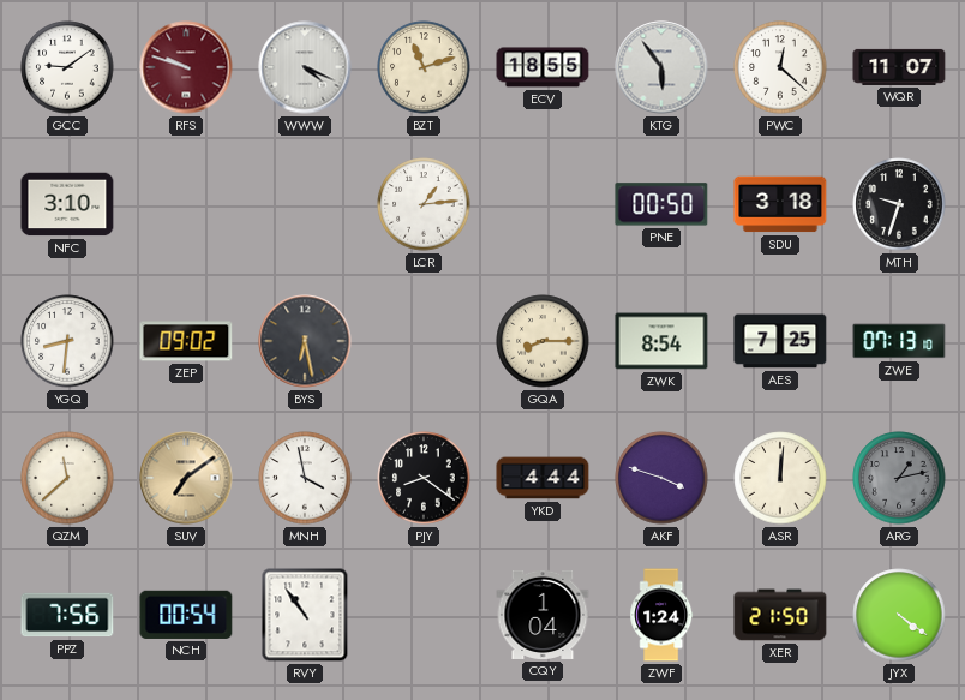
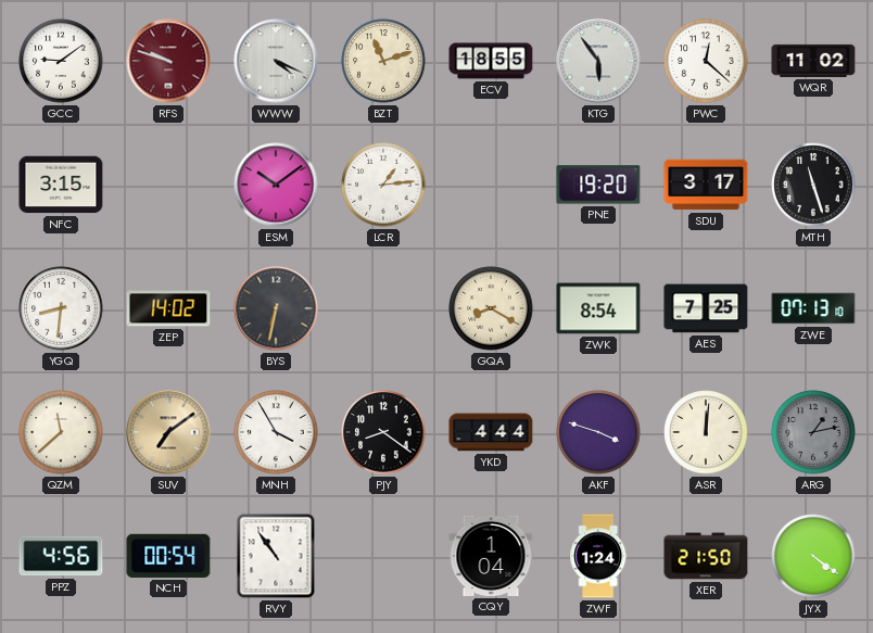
WQR: 11:07 -> 11:02 (813, 61)
NFC: 3:10 -> 3:15 (61, 185)
ESM: none -> 10:09 (276, 185)
PNE: 00:50 -> 19:20 (598, 185)
SDU: 3:18 -> 3:17 (706, 185)
MTH: 9:33 -> 11:27 (813, 185)
ZEP: 09:02 -> 14:02 (168, 308)
BYS: 6:28 -> 6:32 (276, 308)
GQA: 8:15 -> 8:20 (491, 308)
MNH: 3:58 -> 3:55 (276, 432)
PPZ: 7:56 -> 4:56 (61, 556)
